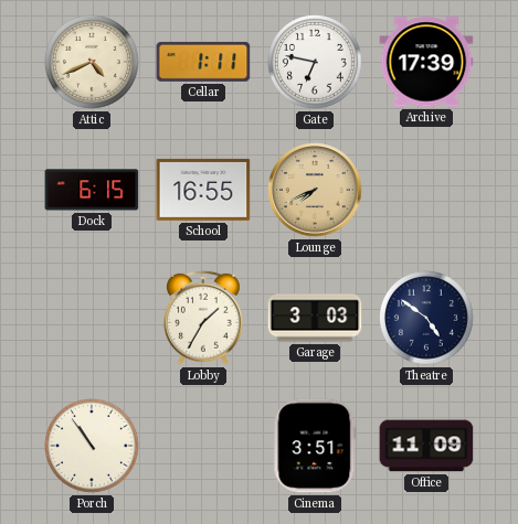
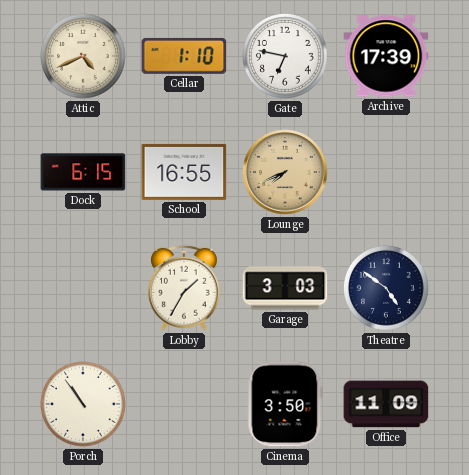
Cellar: 1:11 -> 1:10 (184, 56)
Cinema: 3:51 -> 3:50 (285, 404)
